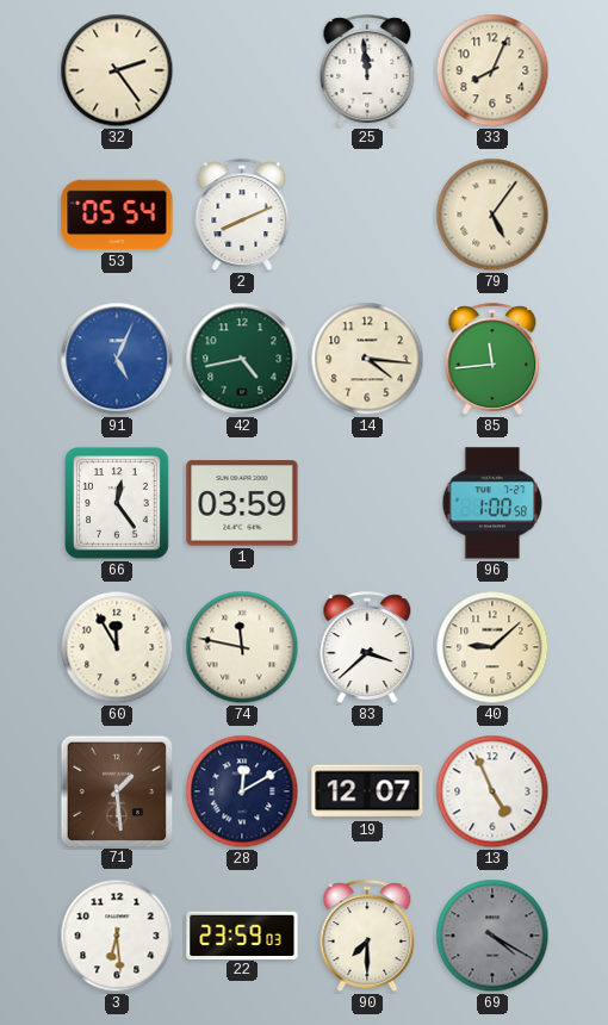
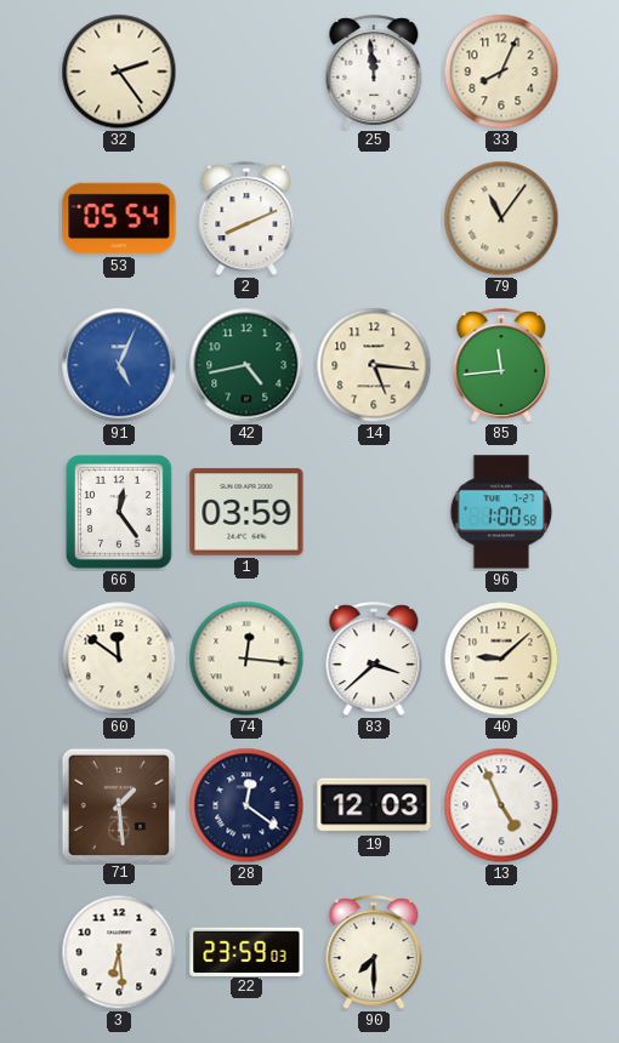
79: 5:06 -> 11:06 (501, 218)
14: 4:16 -> 5:16 (374, 365)
60: 11:55 -> 11:51 (119, 659)
74: 11:47 -> 12:16 (246, 659)
28: 12:10 -> 12:21 (246, 805)
19: 12:07 -> 12:03 (374, 805)
69: 4:20 -> none (492, 936)
